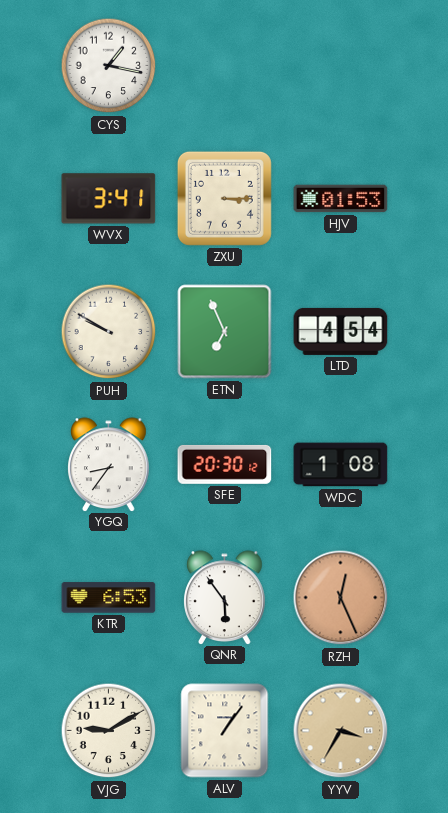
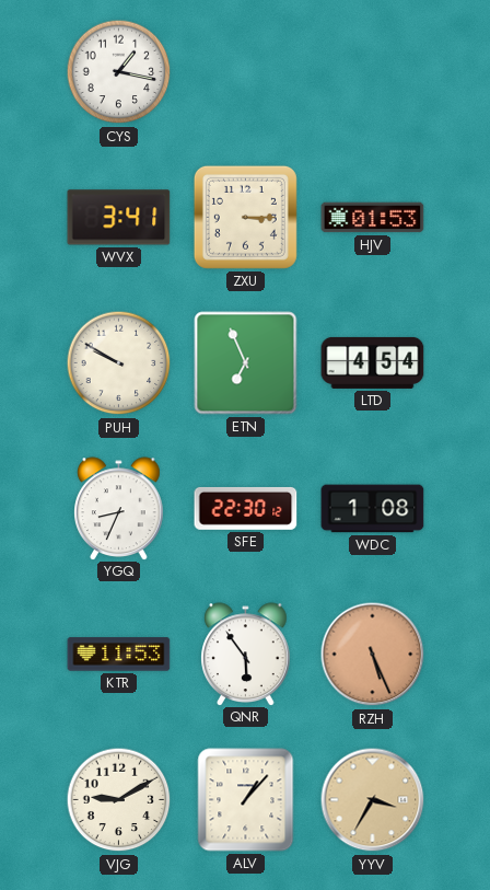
YGQ: 8:36 -> 8:34 (119, 508)
SFE: 20:30 -> 22:30 (246, 508)
KTR: 6:53 -> 11:53 (119, 655)
RZH: 12:26 -> 5:26 (373, 655)
ALV: 1:06 -> 1:07 (246, 800)
